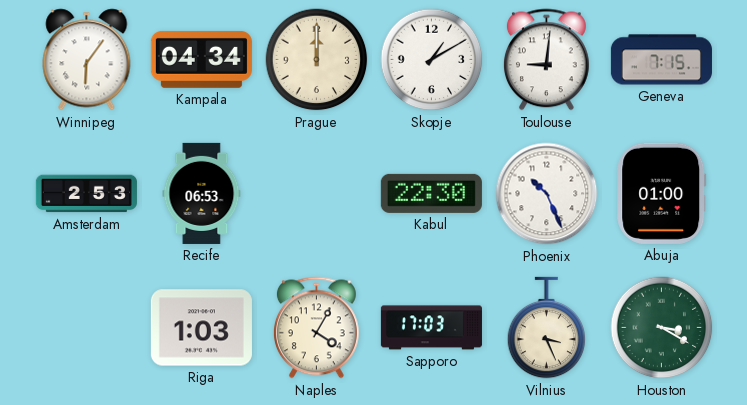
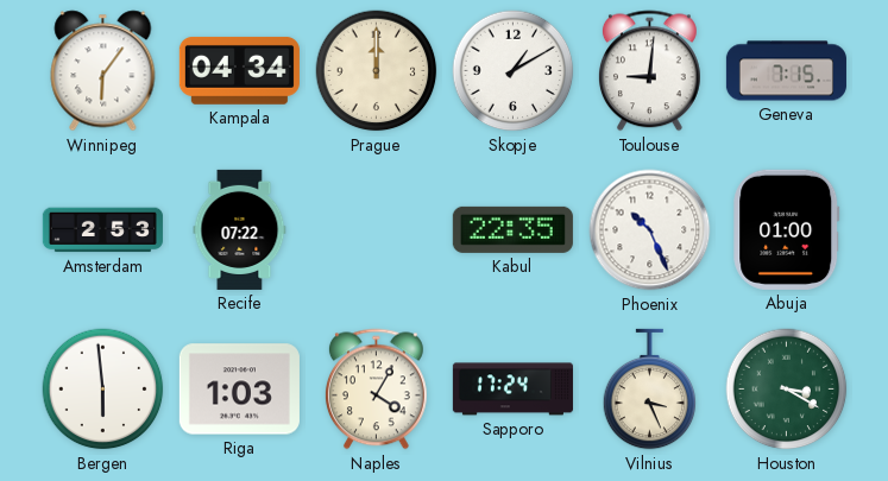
Recife: 06:53 -> 07:22 (240, 229)
Kabul: 22:30 -> 22:35 (512, 229)
Bergen: none -> 5:59 (103, 390)
Sapporo: 17:03 -> 17:24 (512, 390)
